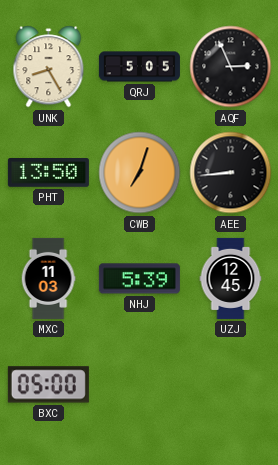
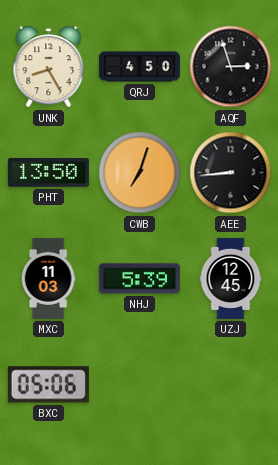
QRJ: 5:05 -> 4:50 (139, 67)
AQF: 2:56 -> 2:57 (231, 67)
BXC: 05:00 -> 05:06 (48, 385)
